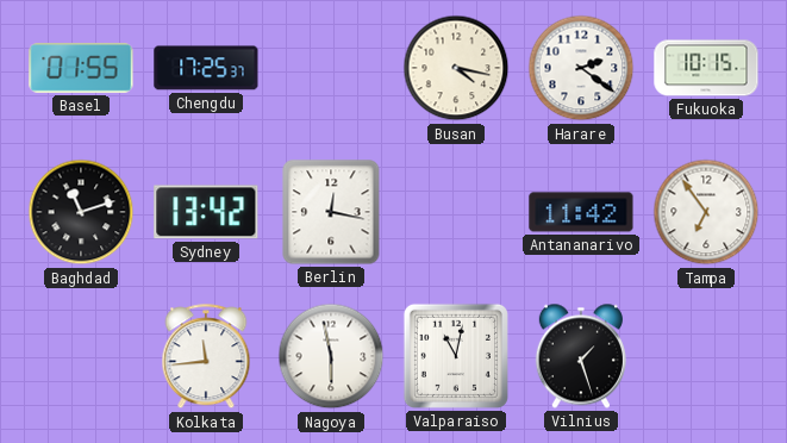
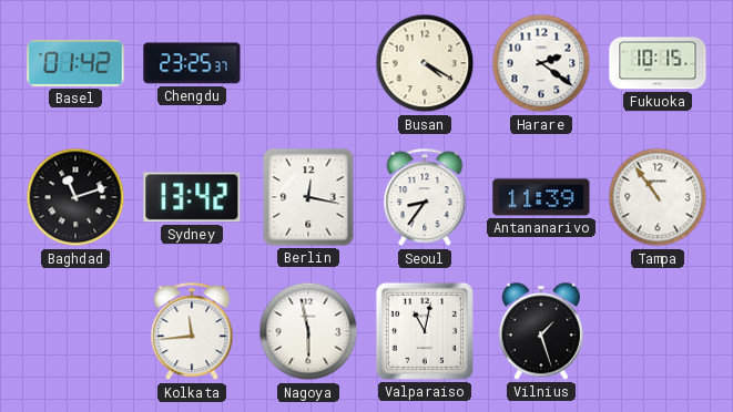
Basel: 01:55 -> 01:42 (75, 63)
Chengdu: 17:25 -> 23:25 (192, 63)
Busan: 4:17 -> 4:20 (425, 63)
Seoul: none -> 8:36 (425, 198)
Antananarivo: 11:42 -> 11:39 (541, 197)
Tampa: 6:54 -> 10:54 (658, 197)
